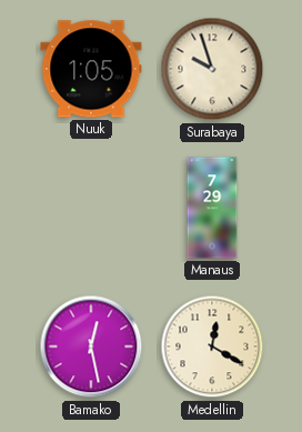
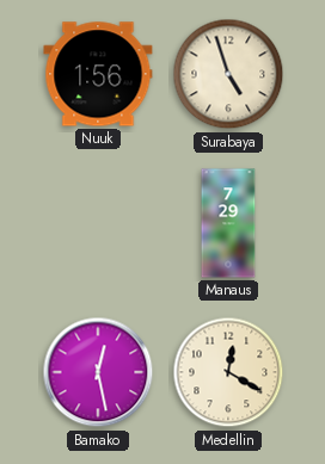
Nuuk: 1:05 -> 1:56 (98, 74)
Surabaya: 9:57 -> 4:57 (228, 74)
